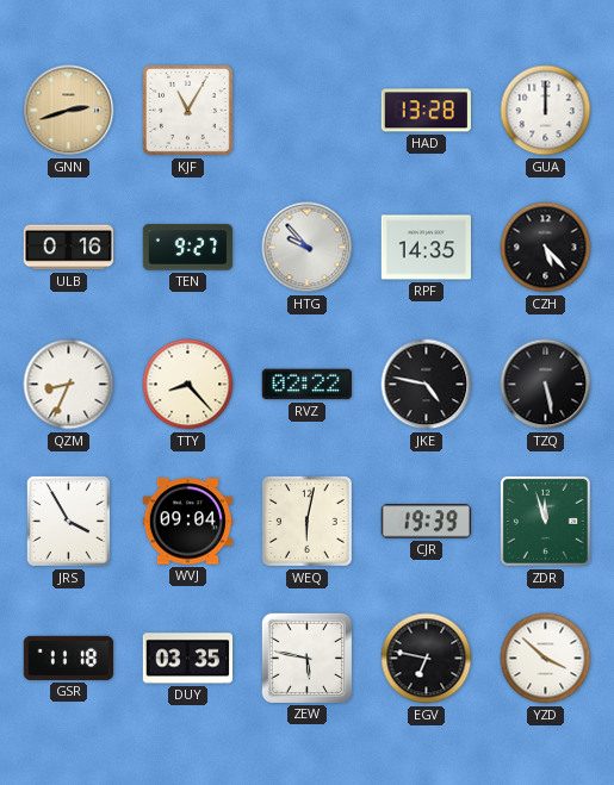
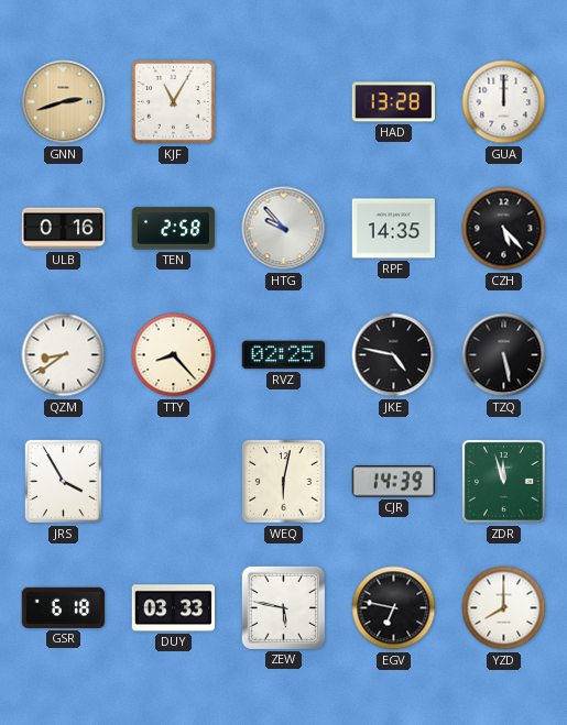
TEN: 9:27 -> 2:58 (174, 229)
QZM: 8:34 -> 8:39 (64, 355)
RVZ: 02:22 -> 02:25 (283, 355)
WVJ: 09:04 -> none (188, 522)
CJR: 19:39 -> 14:39 (393, 482)
GSR: 11:18 -> 6:18 (64, 607)
DUY: 03:35 -> 03:33 (174, 608)
YZD: 3:52 -> 8:00 (504, 608)
